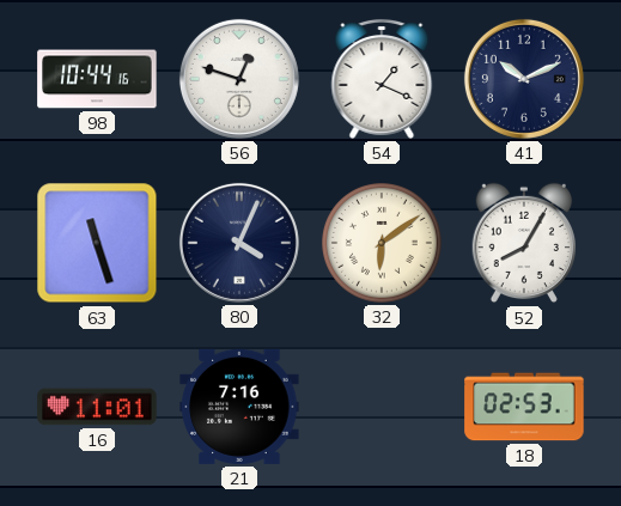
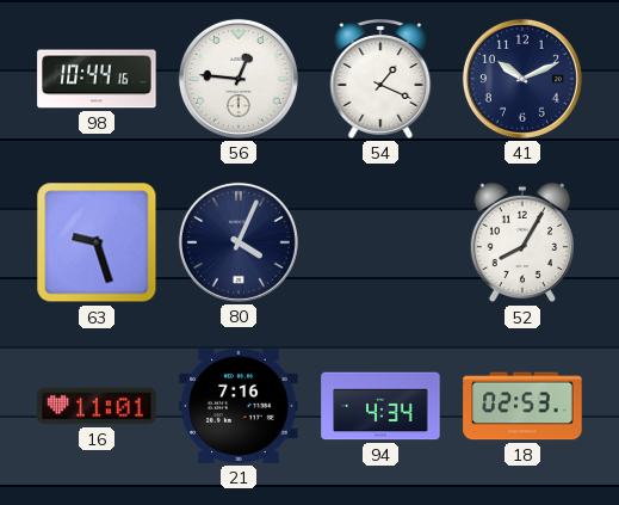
56: 12:48 -> 12:46 (239, 79)
63: 11:27 -> 9:27 (97, 242)
32: 6:09 -> none (382, 243)
94: none -> 4:34 (380, 406)
